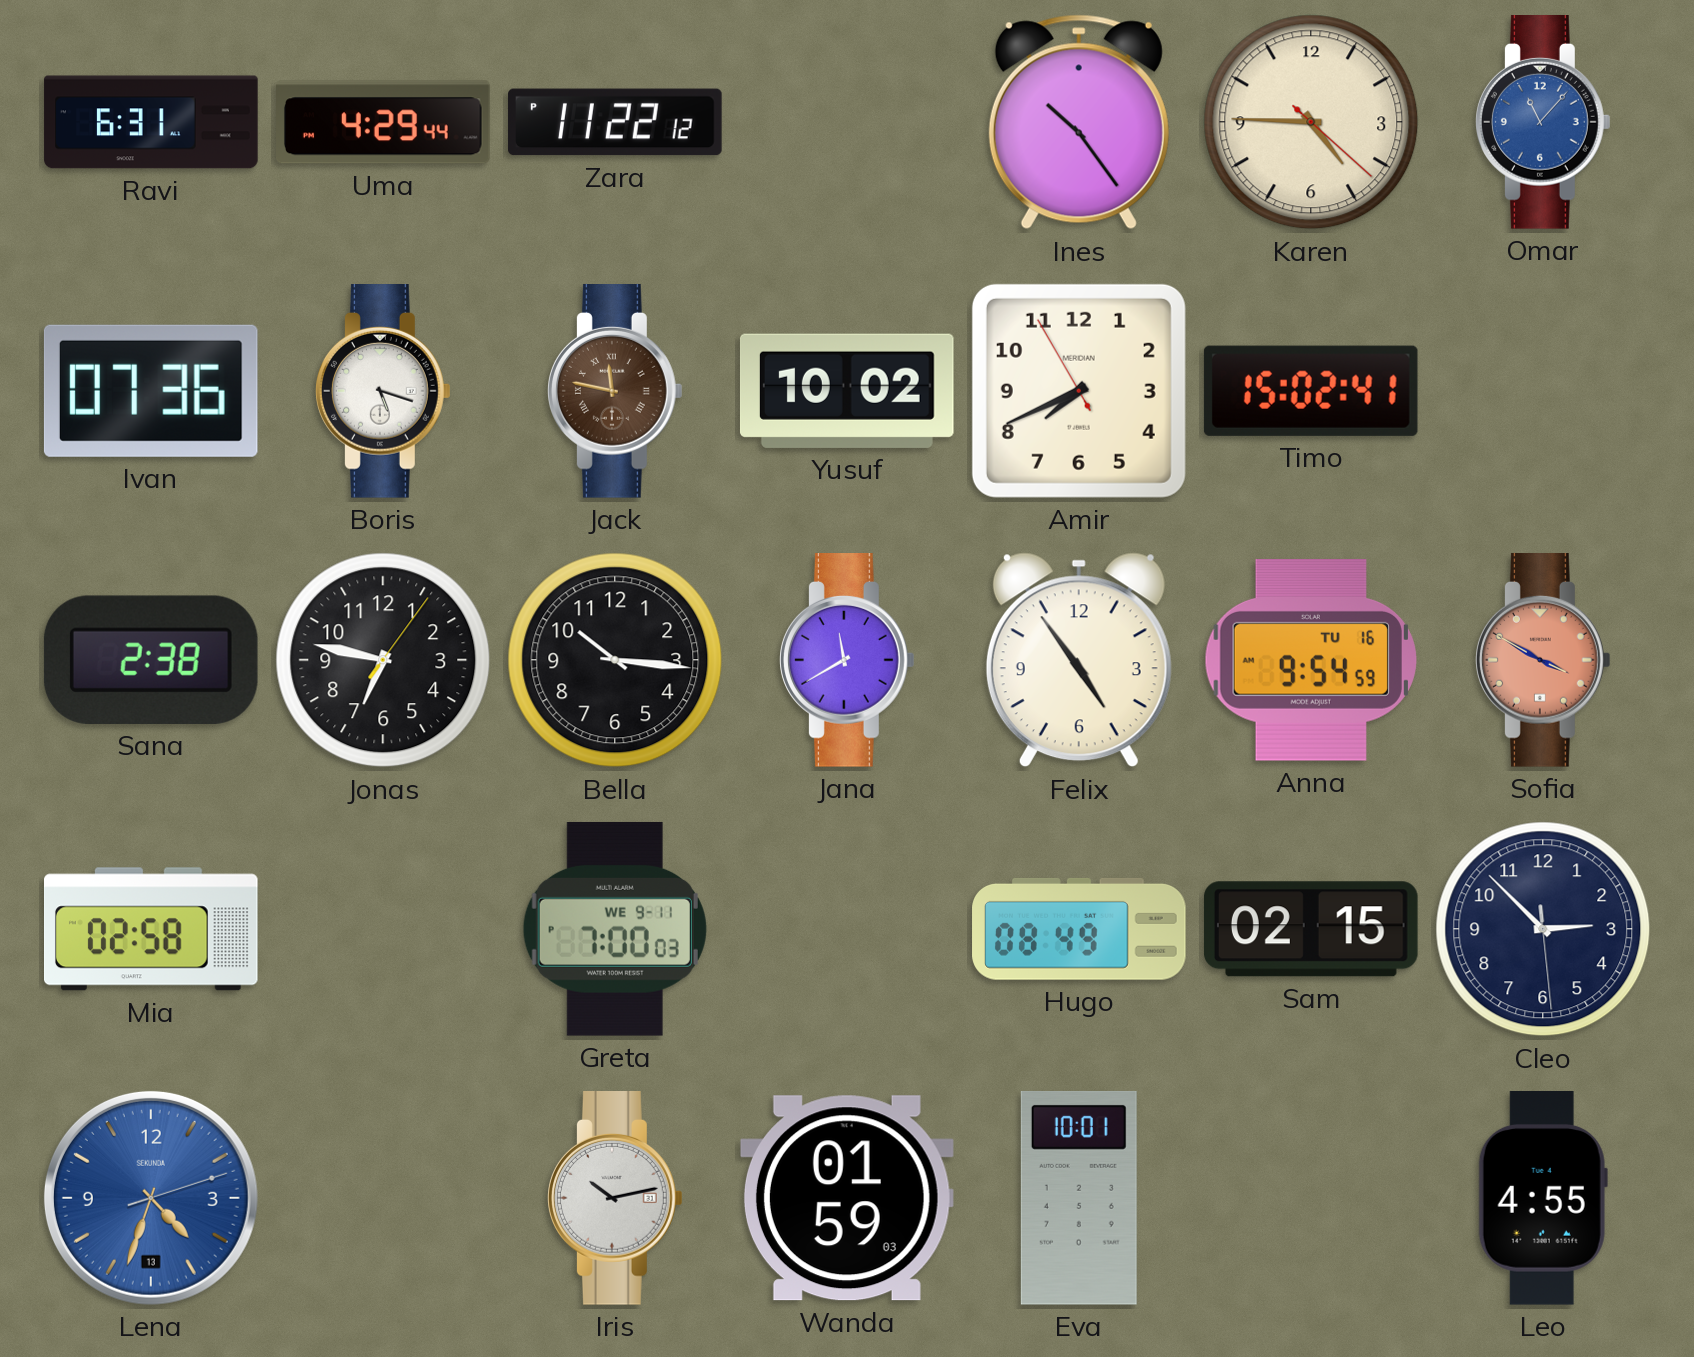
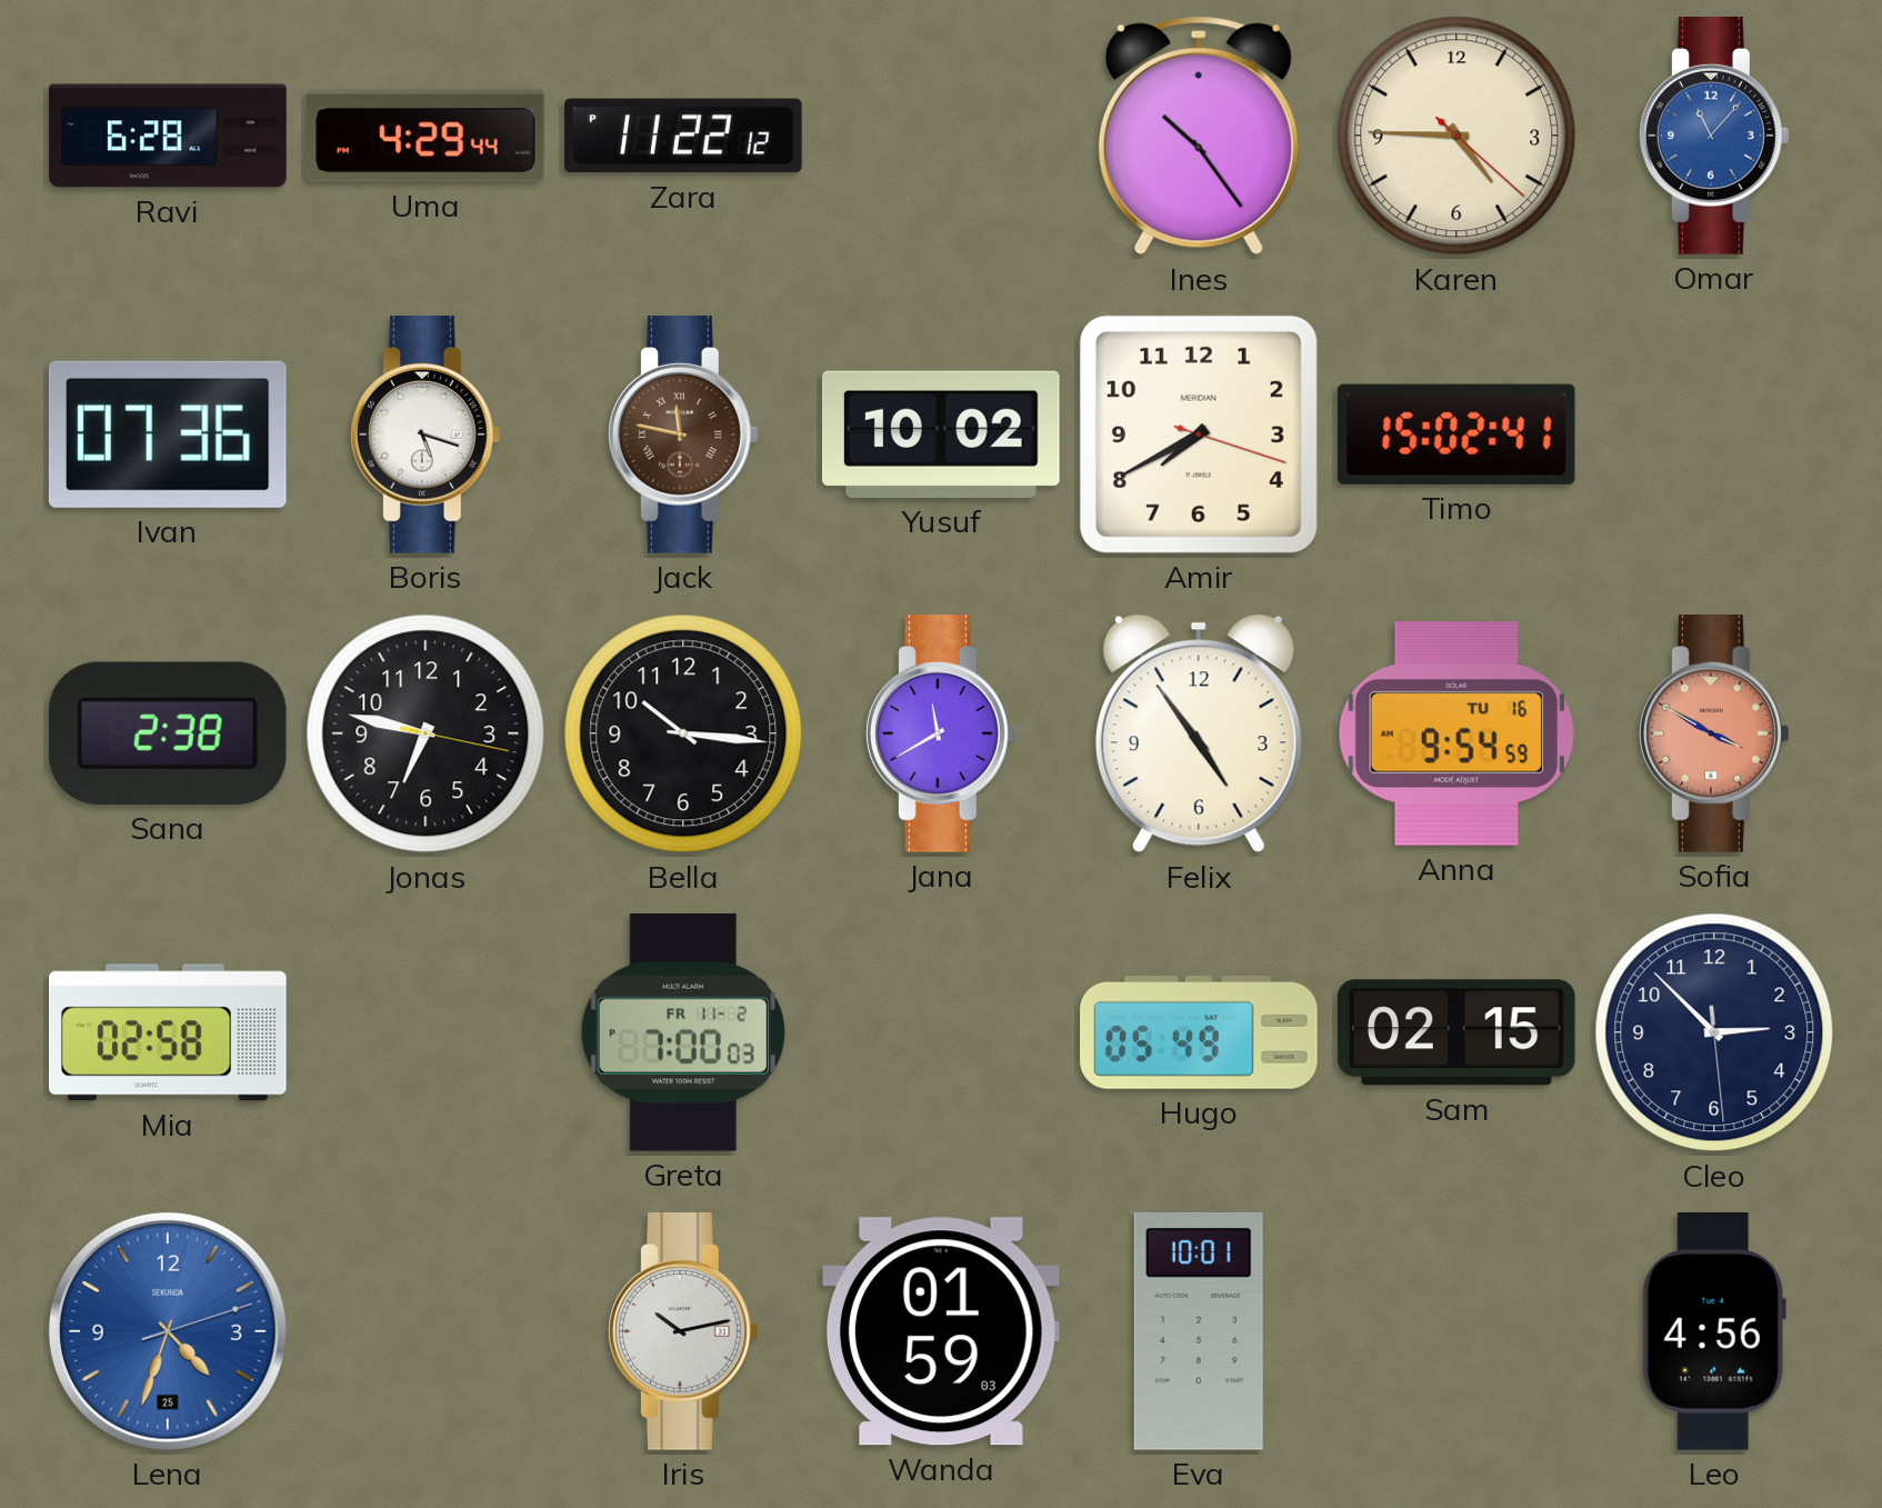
Ravi: 6:31 -> 6:28 (168, 136)
Amir: 7:40:55 -> 7:40:18 (1199, 435)
Jonas: 6:47:06 -> 6:47:17 (426, 733)
Greta date: WE 9-11 -> FR 11-2 (683, 1032)
Hugo: 08:49 -> 05:49 (1199, 1032)
Lena date: 13 -> 25 (168, 1331)
Leo: 4:55 -> 4:56 (1714, 1332)
